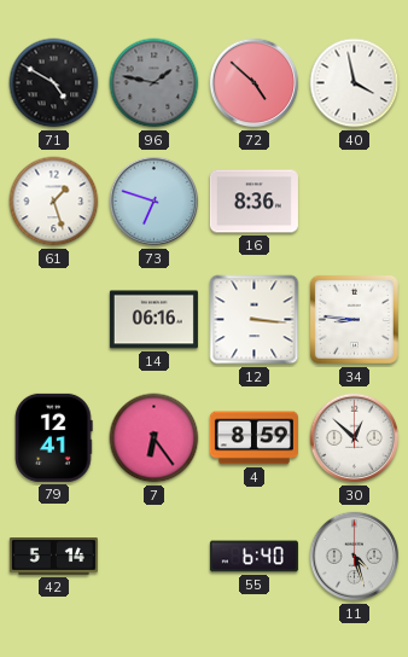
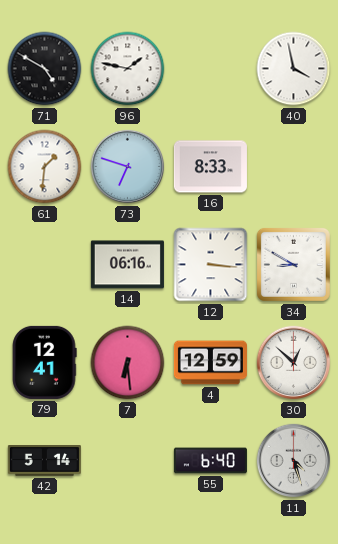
96 dial: grey -> white (128, 69)
72: 4:52 -> none (255, 83)
61: 1:27 -> 1:31 (45, 167)
16: 8:36 -> 8:33 (210, 167)
34: 8:46 -> 8:50 (293, 264)
7: 6:24 -> 6:29 (128, 363)
4: 8:59 -> 12:59 (210, 363)
